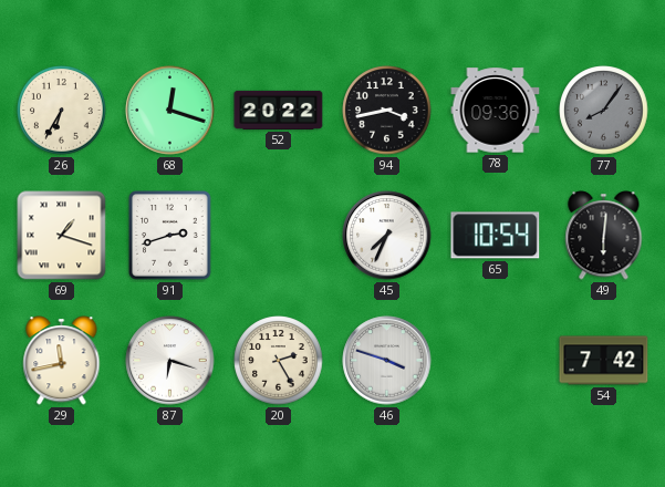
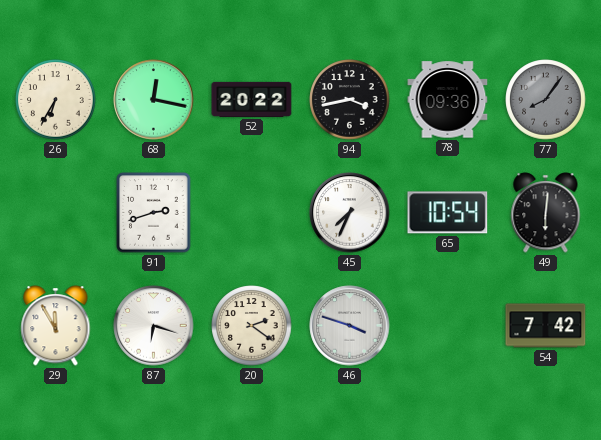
68: 12:18 -> 12:17 (154, 100)
69: 1:18 -> none (62, 236)
29: 11:43 -> 11:55 (56, 326)
20: 2:25 -> 2:21 (252, 326)
